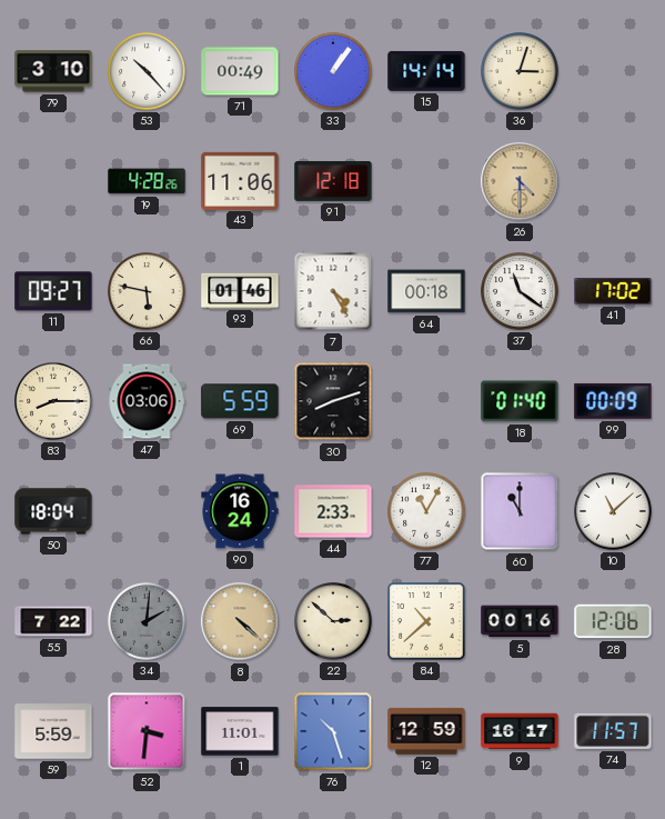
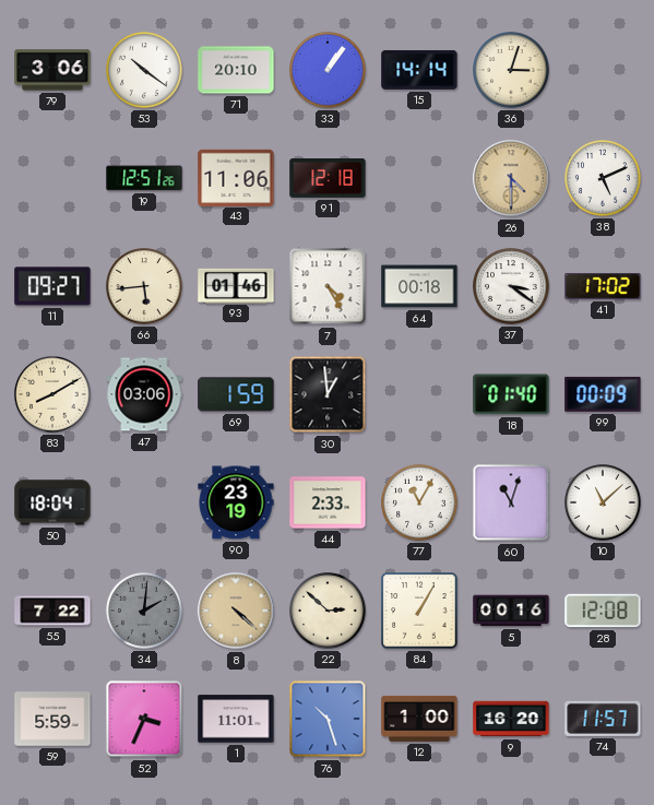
79: 3:10 -> 3:06 (52, 70)
53: 10:23 -> 10:21 (144, 70)
71: 00:49 -> 20:10 (236, 70)
19: 4:28 -> 12:51 (144, 178)
38: none -> 5:11 (603, 178)
66: 5:47 -> 5:44 (144, 286)
37: 11:21 -> 3:21 (511, 286)
83: 8:15 -> 8:10 (52, 394)
69: 5:59 -> 1:59 (236, 394)
30: 8:12 -> 12:59 (328, 394)
90: 16:24 -> 23:19 (236, 502)
60: 11:00 -> 11:03 (511, 502)
84: 10:38 -> 1:05 (419, 611)
28: 12:06 -> 12:08 (603, 611)
52: 3:31 -> 3:34 (144, 719)
12: 12:59 -> 1:00 (419, 719)
9: 16:17 -> 16:20 (511, 719)
